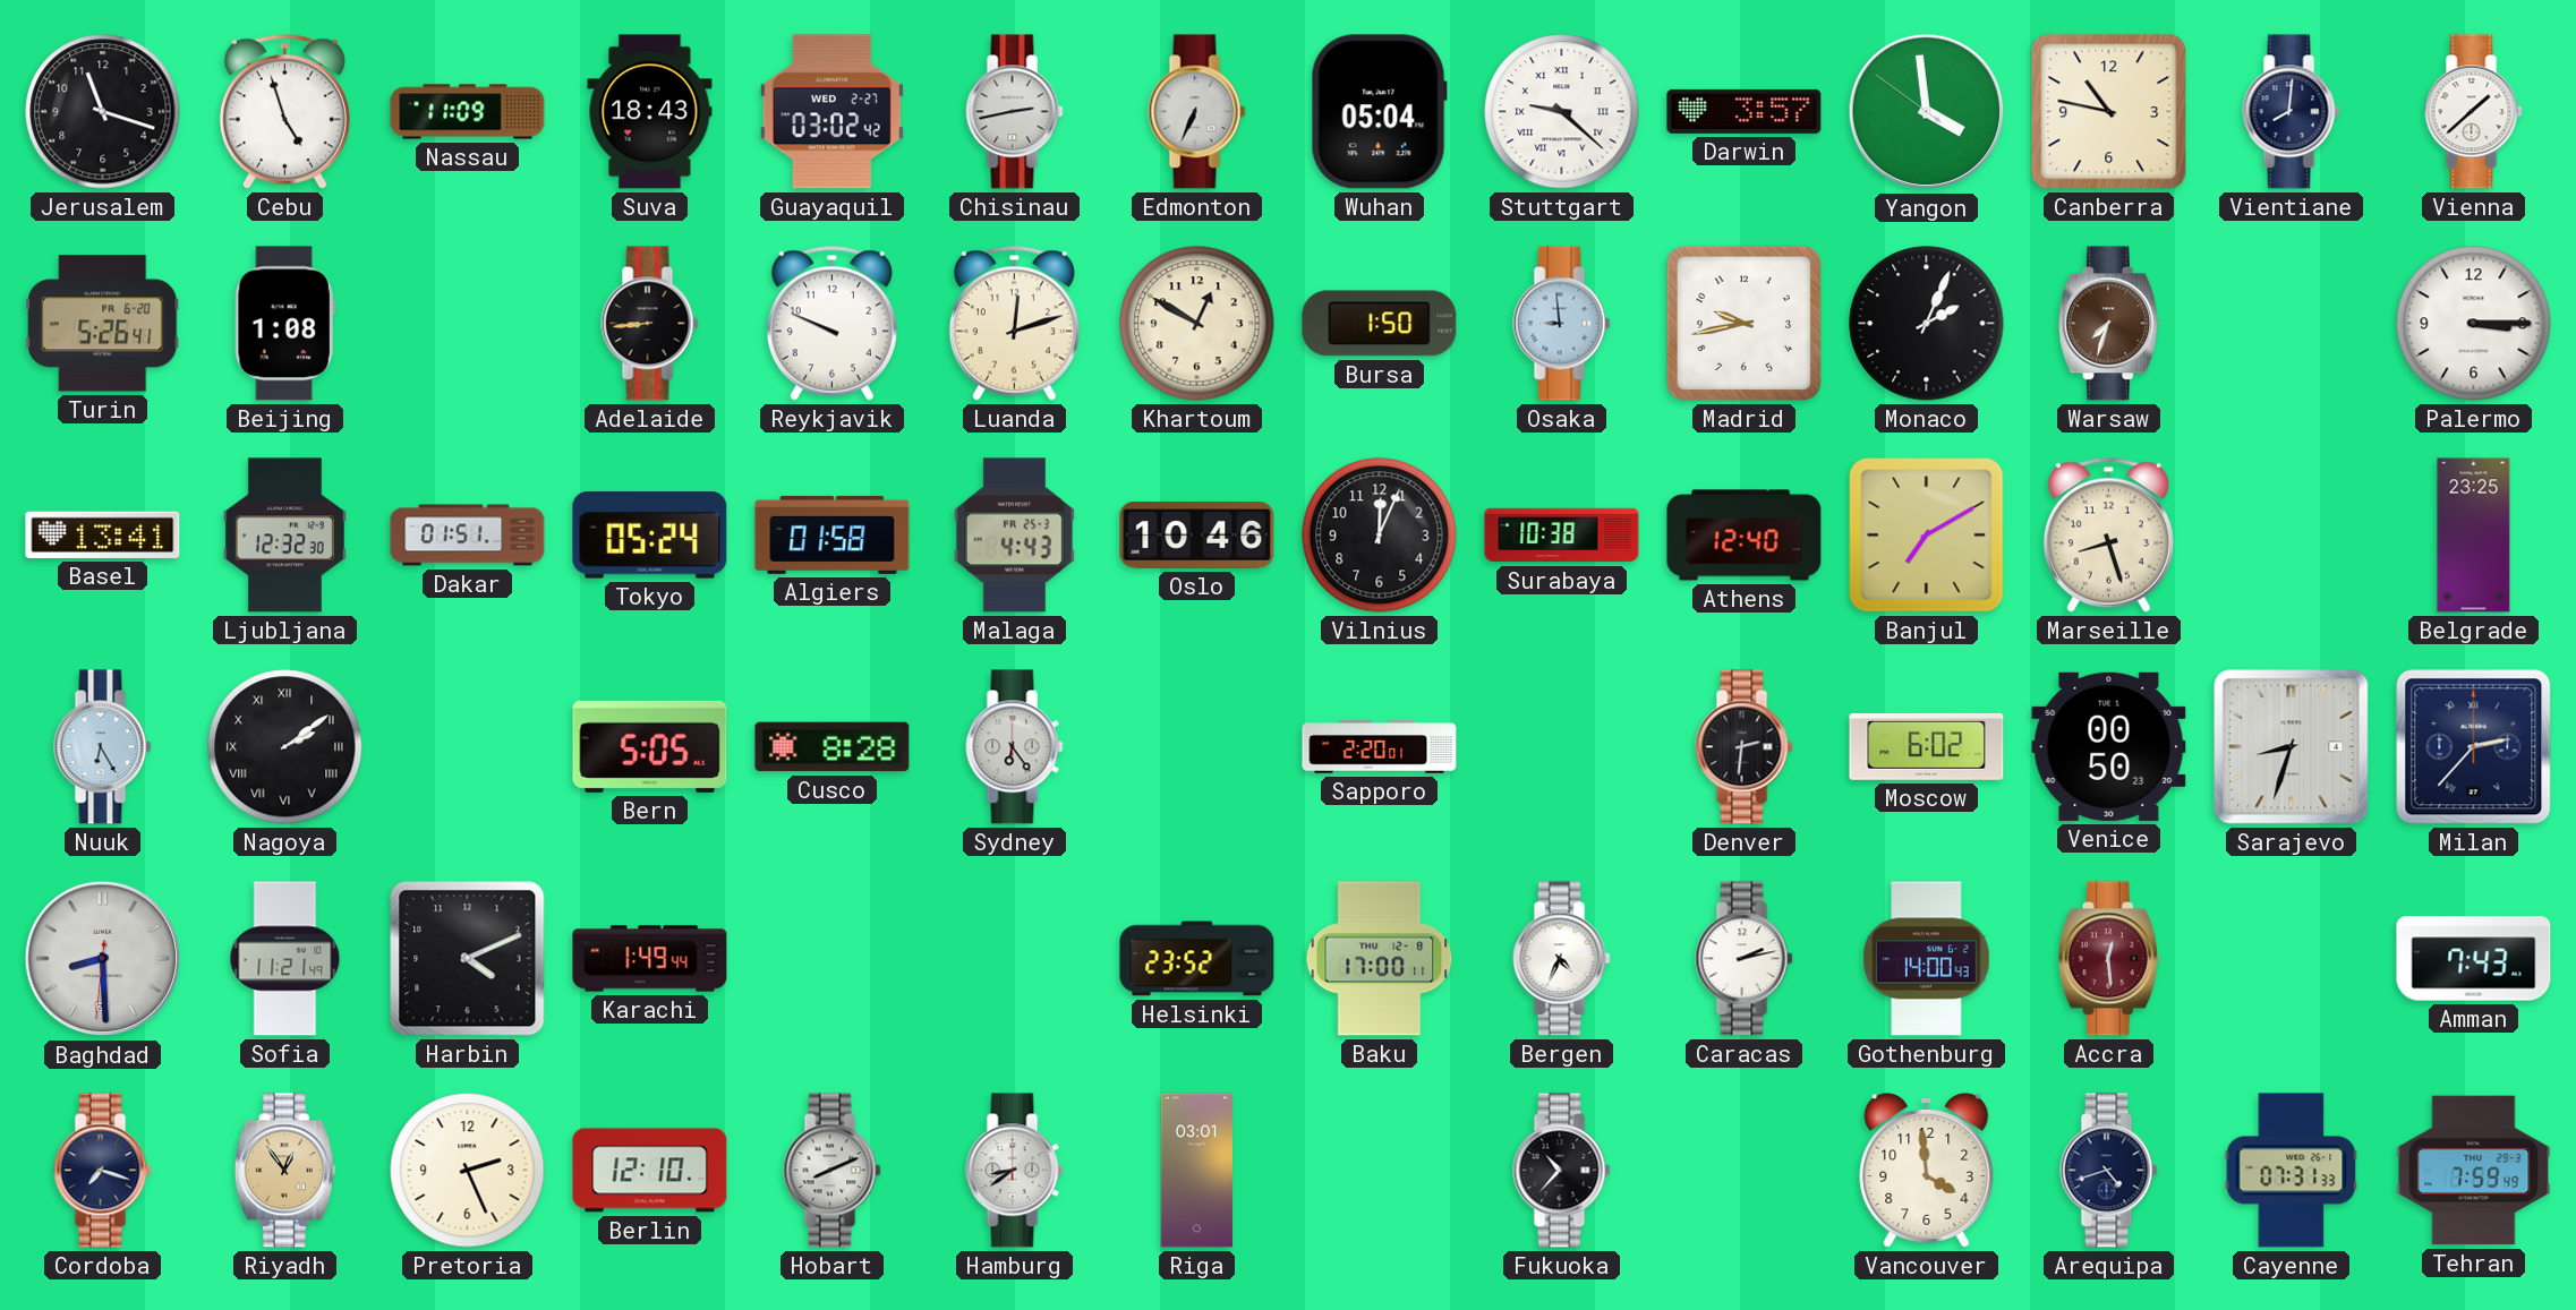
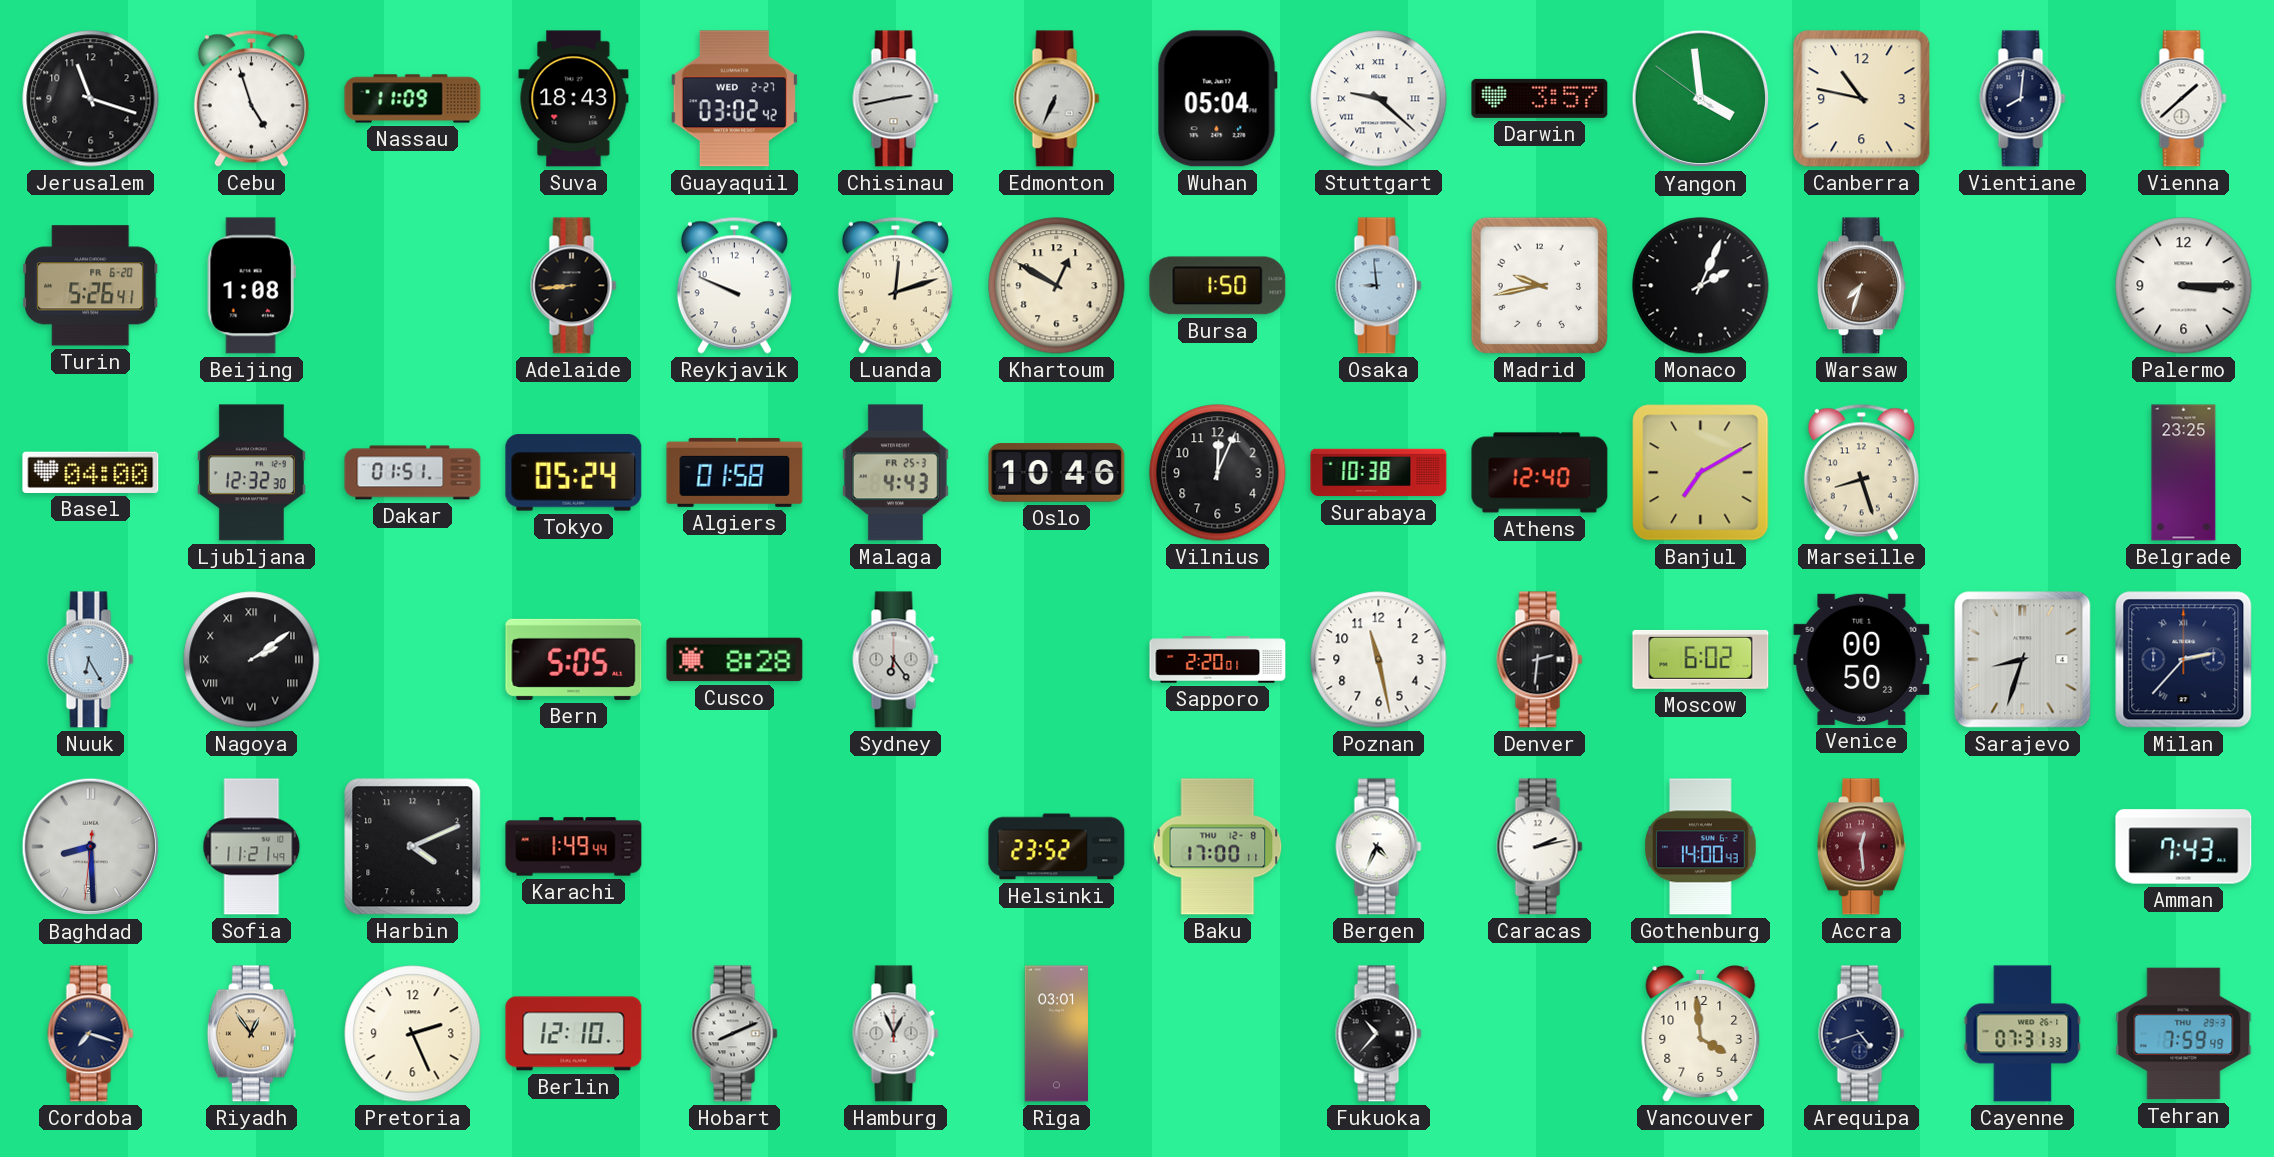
Basel: 13:41 -> 04:00 (91, 472)
Poznan: none -> 11:28 (1379, 660)
Hamburg: 8:39 -> 12:56 (896, 1034)
